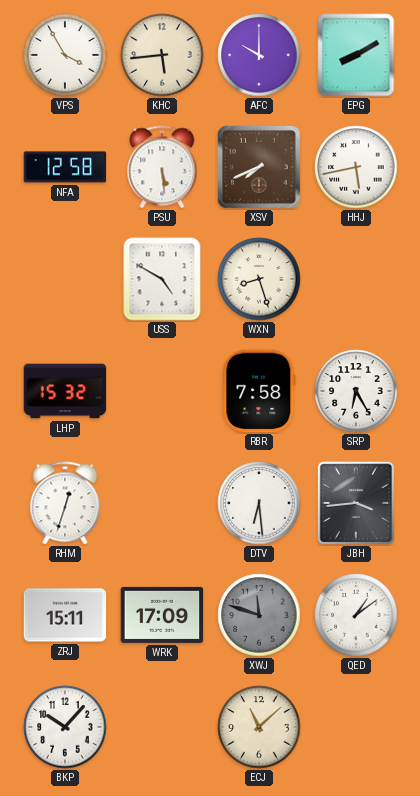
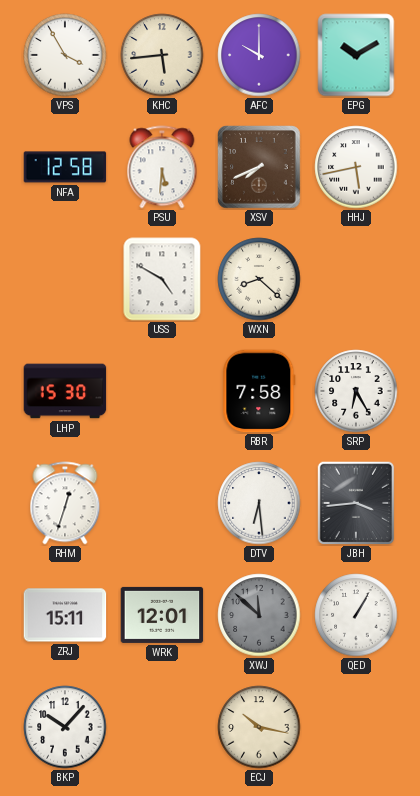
EPG: 8:10 -> 10:10 (356, 55)
PSU: 5:29 -> 5:31 (162, 167)
WXN: 8:27 -> 8:22 (259, 279)
LHP: 15:32 -> 15:30 (65, 391)
WRK: 17:09 -> 12:01 (162, 615)
XWJ: 11:48 -> 11:52 (259, 615)
QED: 1:09 -> 1:05 (356, 615)
ECJ: 11:08 -> 10:17 (259, 727)
